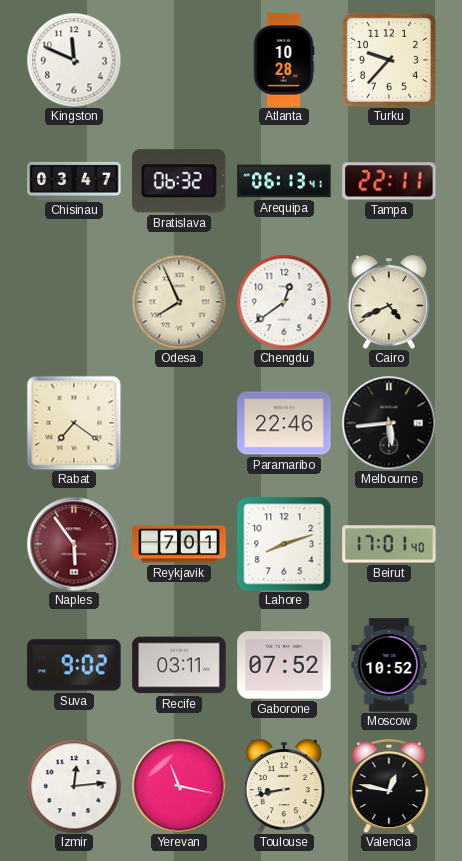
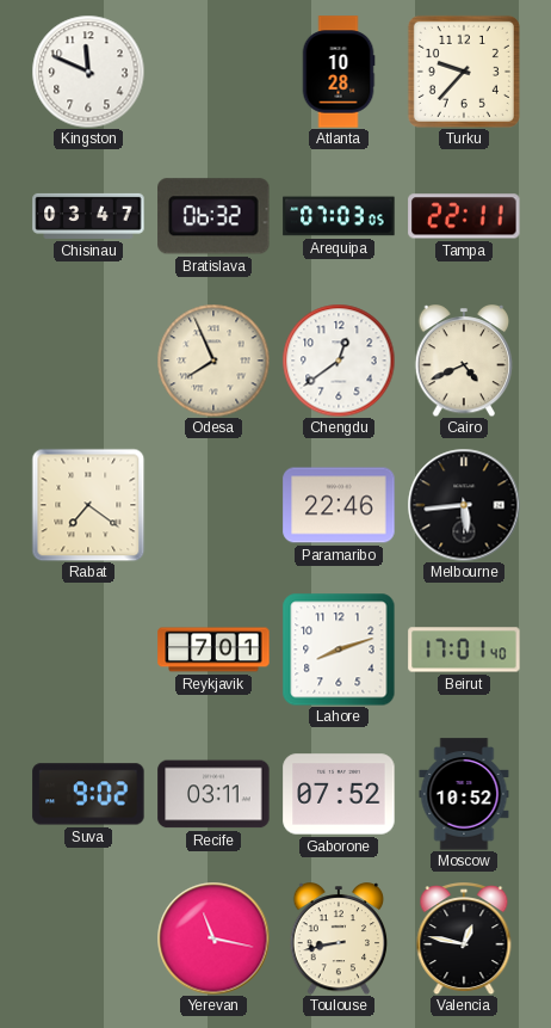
Arequipa: 06:13 -> 07:03 (339, 216)
Naples: 5:54 -> none (74, 544)
Izmir: 12:14 -> none (74, 786)
